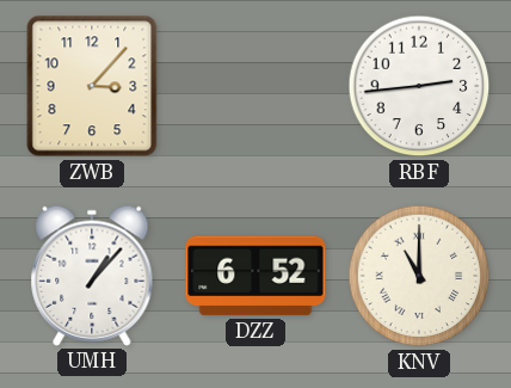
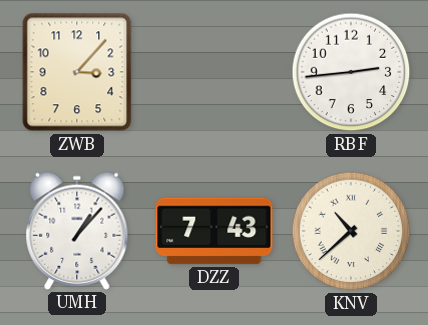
DZZ: 6:52 -> 7:43 (214, 231)
KNV: 11:00 -> 10:38 (351, 231)
